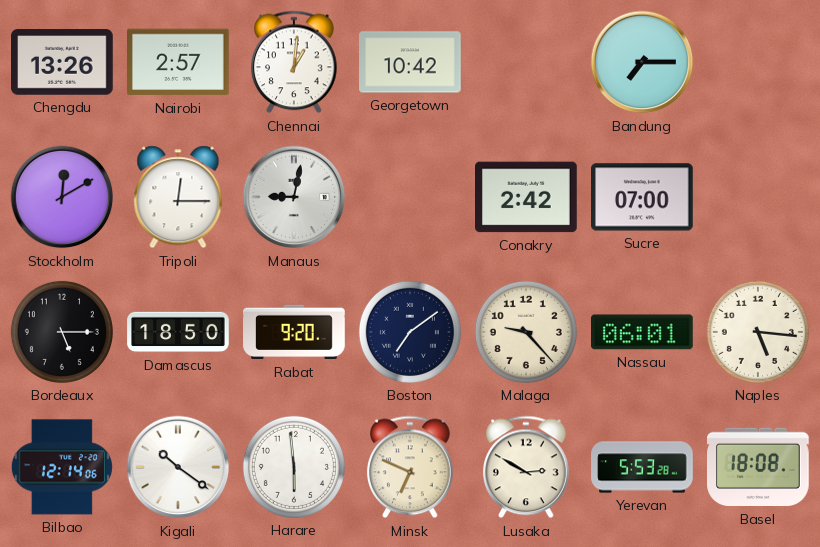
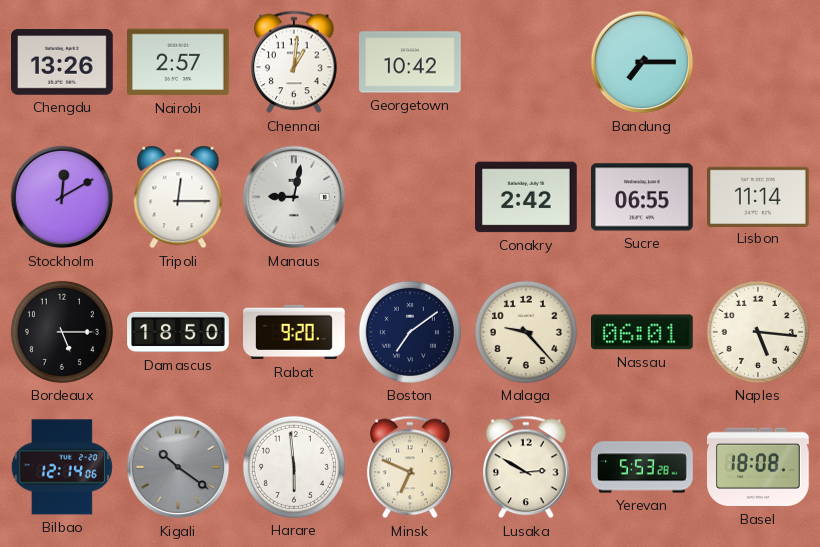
Sucre: 07:00 -> 06:55 (643, 197)
Lisbon: none -> 11:14 (759, 196)
Kigali dial: white -> grey (178, 467)
